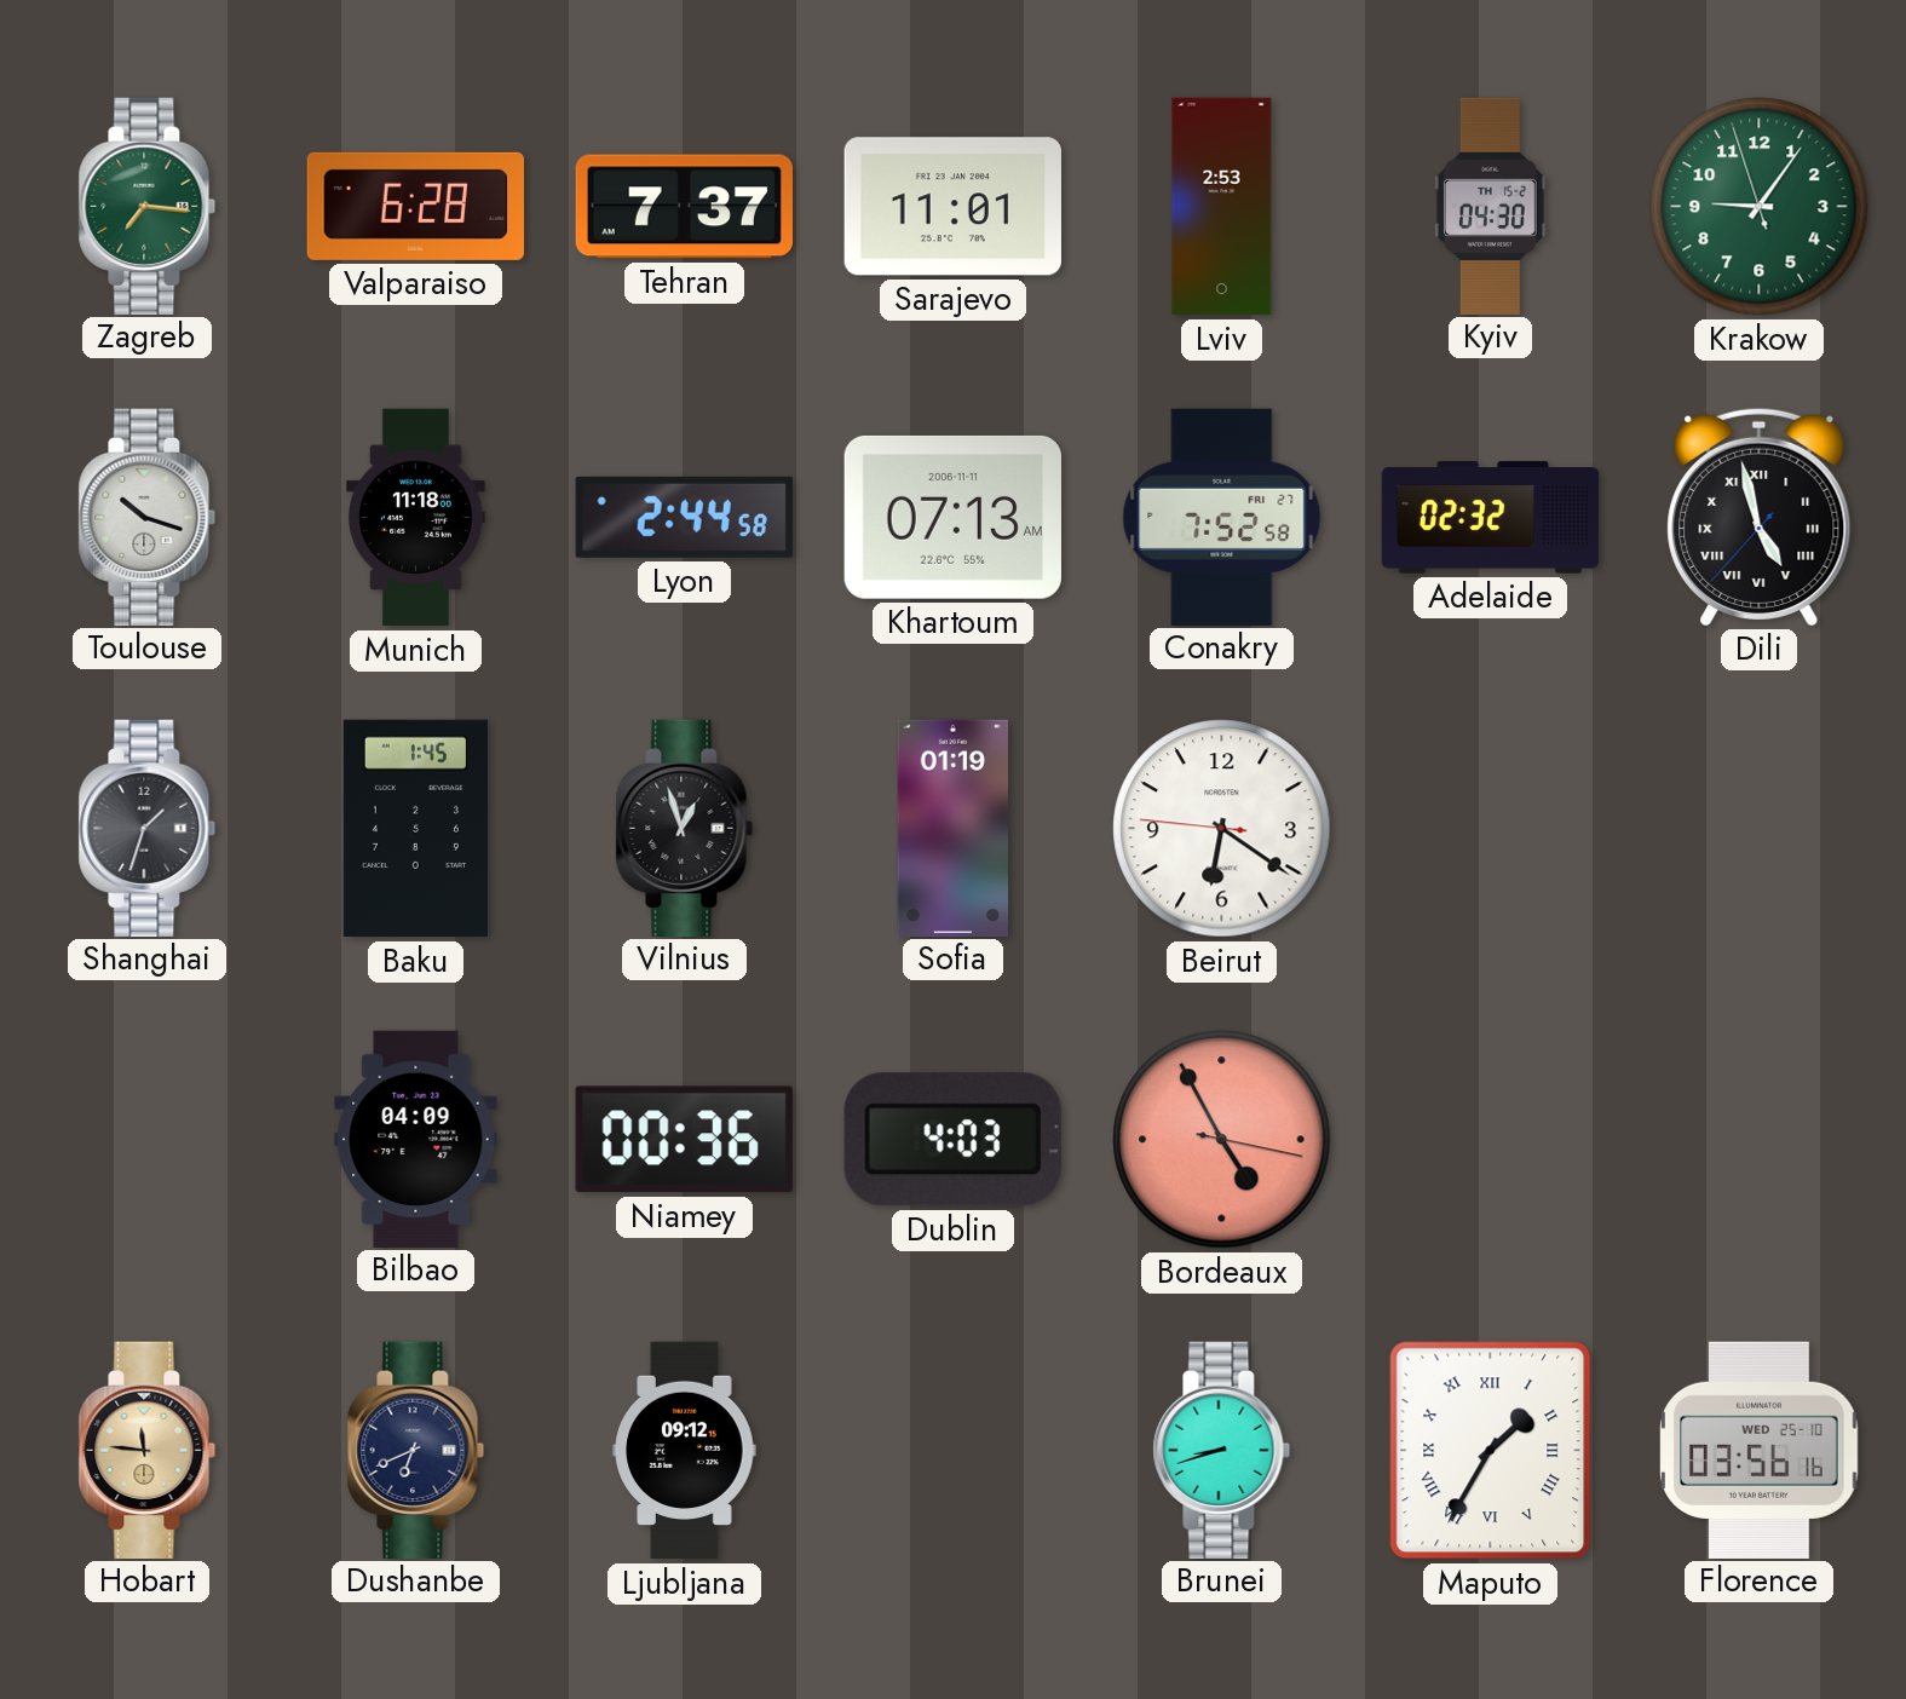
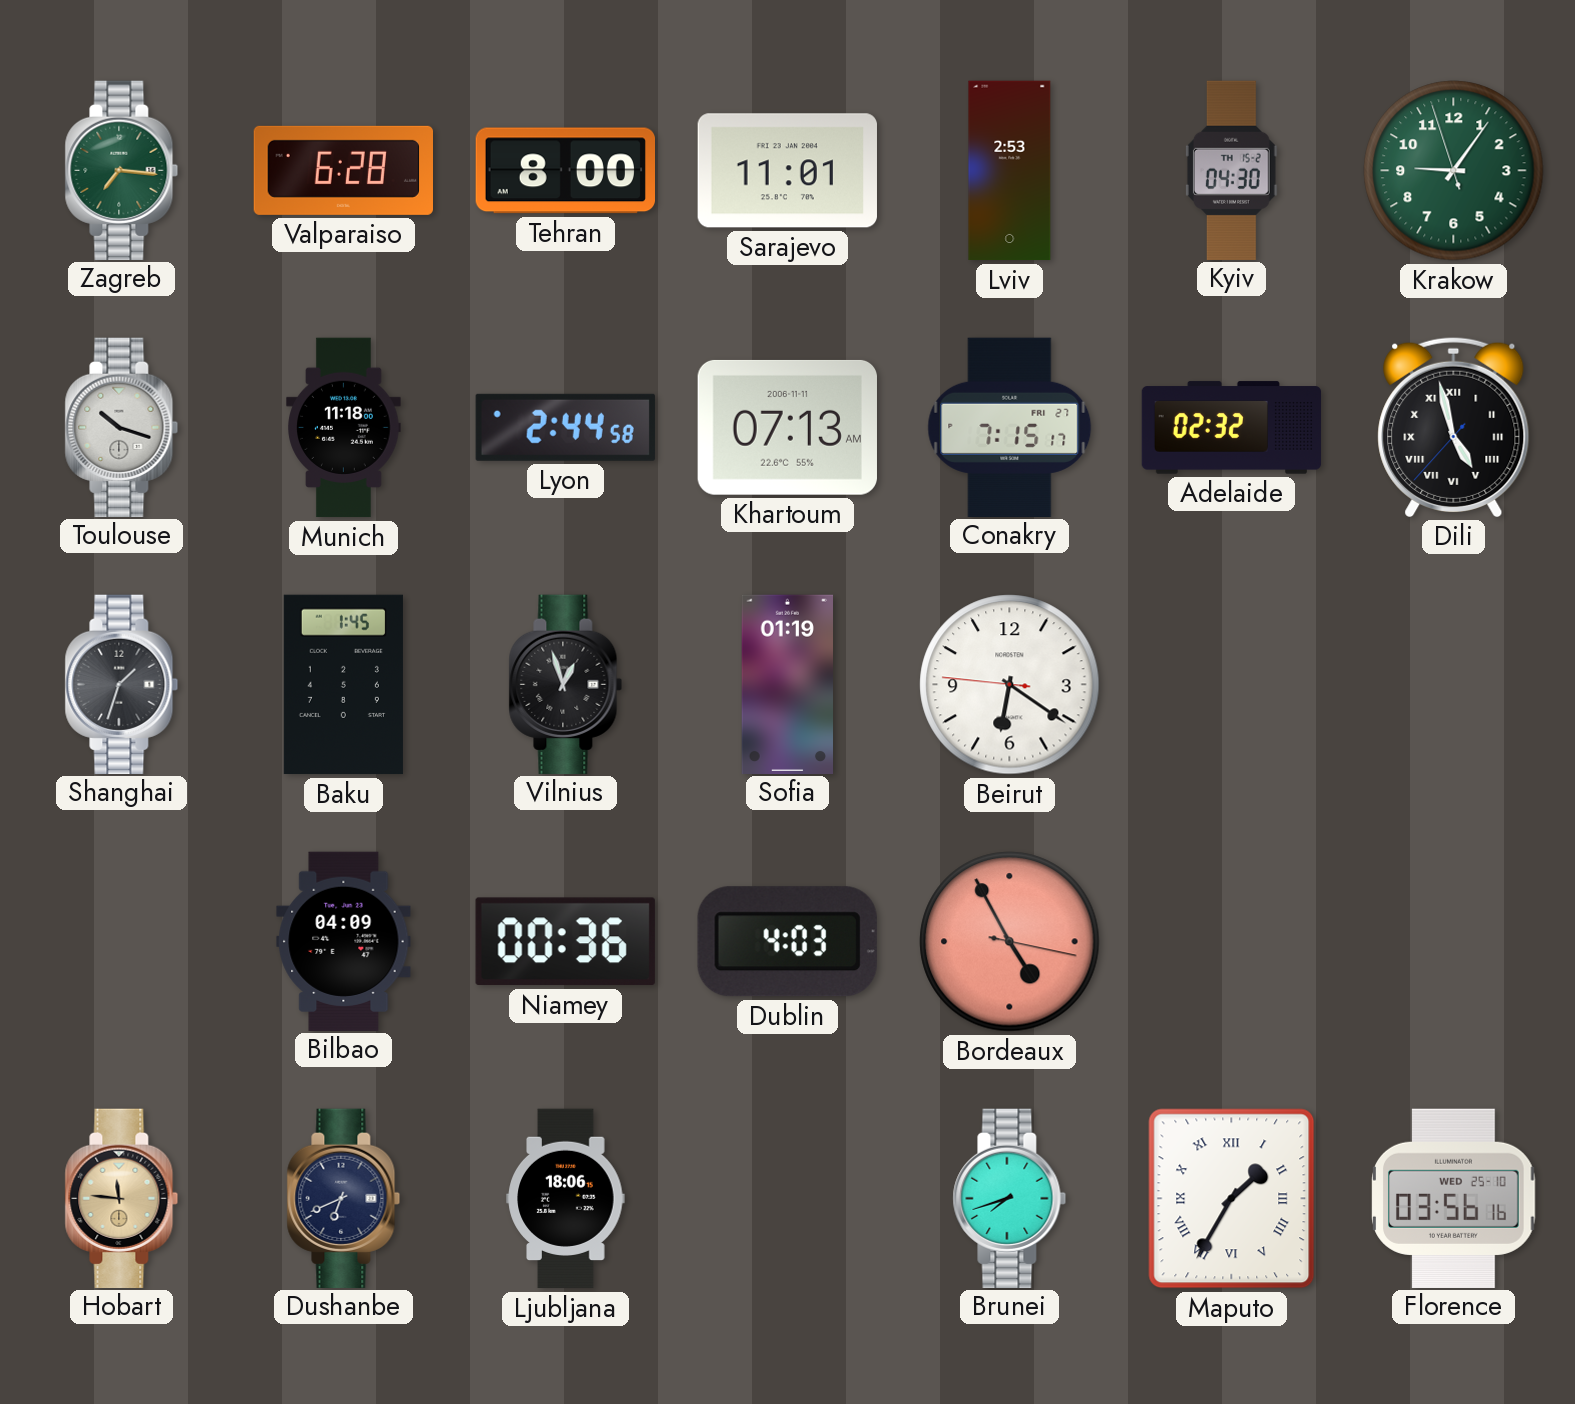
Tehran: 7:37 -> 8:00 (565, 171)
Conakry: 7:52 -> 7:15 (1010, 427)
Ljubljana: 09:12 -> 18:06 (566, 1199)
Brunei: 8:42 -> 7:42 (1010, 1198)
